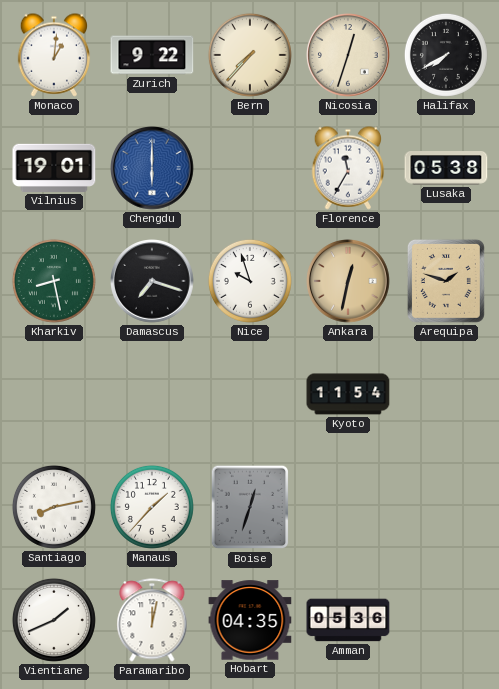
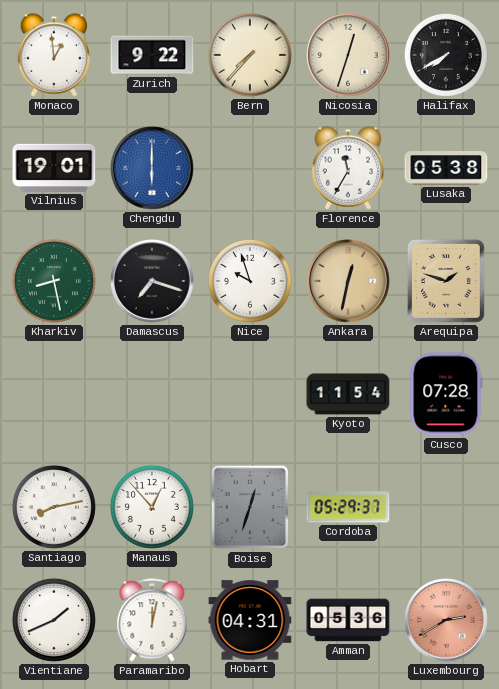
Monaco: 1:01 -> 12:59 (54, 55)
Cusco: none -> 07:28 (446, 394)
Manaus: 1:37 -> 12:53 (152, 507)
Cordoba: none -> 05:29 (348, 507)
Hobart: 04:35 -> 04:31 (250, 620)
Luxembourg: none -> 2:40 (447, 621)
